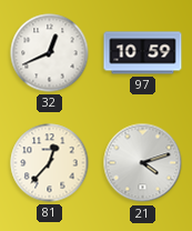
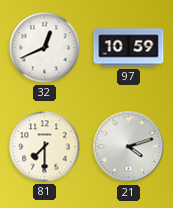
81: 12:37 -> 7:30 (45, 147)
